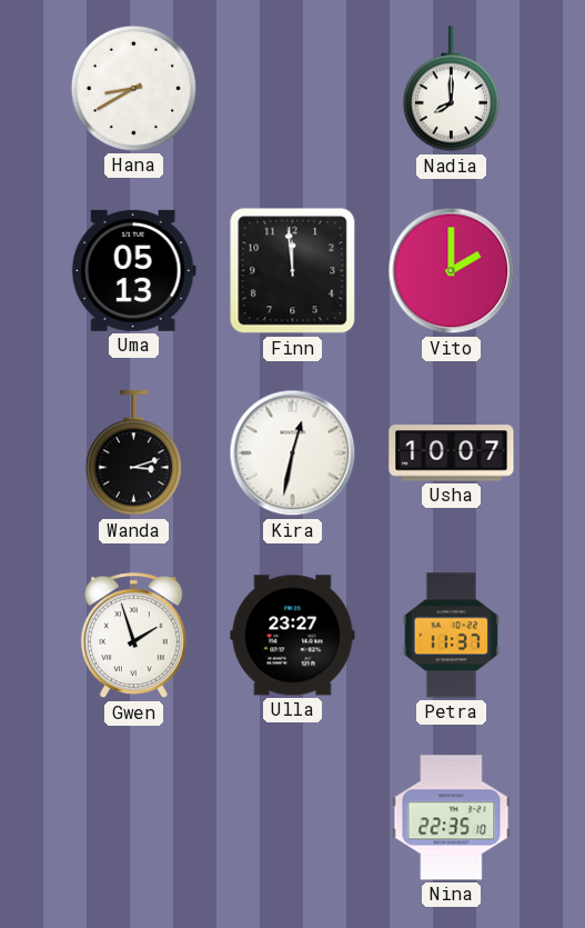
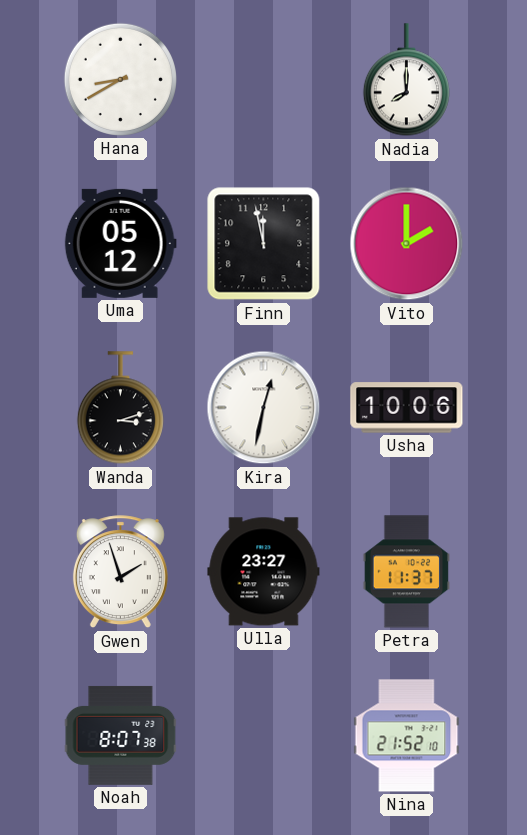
Uma: 05:13 -> 05:12 (120, 243)
Finn: 11:59 -> 11:58 (264, 244)
Usha: 10:07 -> 10:06 (407, 408)
Noah: none -> 8:07 (121, 735)
Nina: 22:35 -> 21:52 (407, 736)
